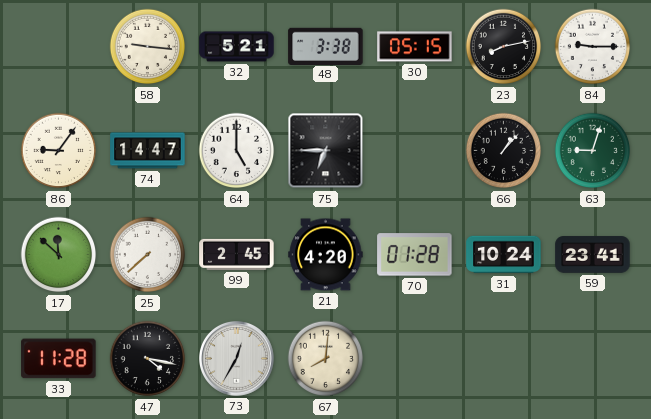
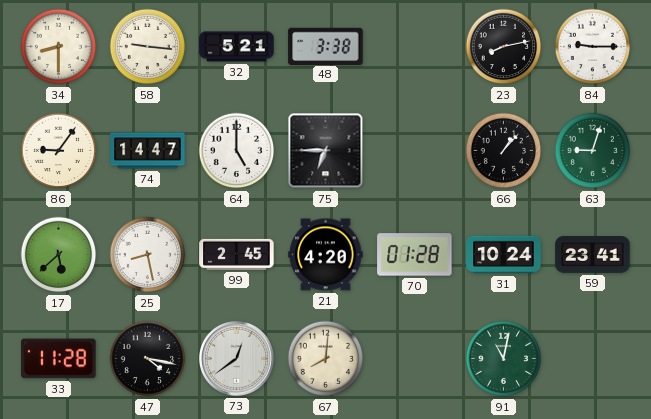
34: none -> 8:30 (59, 47)
30: 05:15 -> none (415, 47)
17: 11:52 -> 5:38 (59, 255)
25: 7:38 -> 8:28 (148, 255)
73: 12:35 -> 12:39 (236, 358)
91: none -> 11:02 (504, 359)
